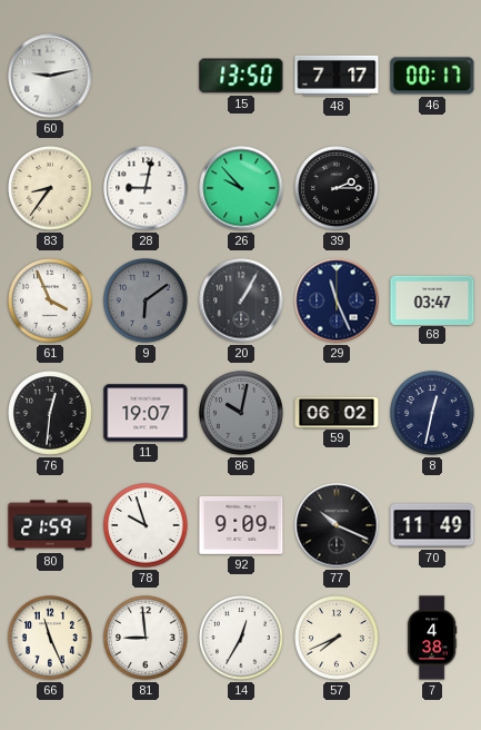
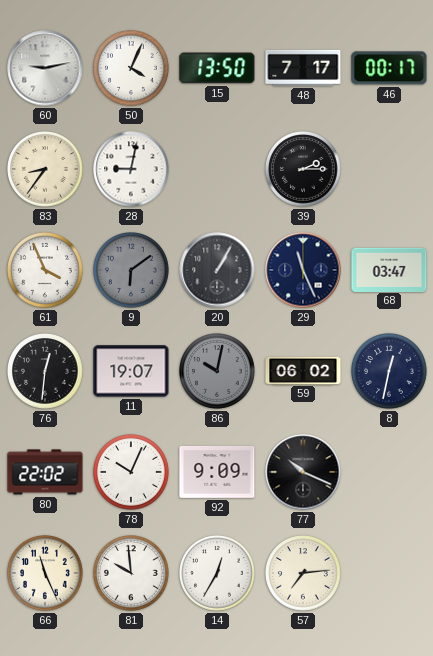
50: none -> 4:04 (132, 69)
26: 9:53 -> none (241, 188)
80: 21:59 -> 22:02 (45, 472)
78: 9:57 -> 10:04 (132, 473)
70: 11:49 -> none (432, 525)
81: 8:59 -> 9:59 (132, 574)
57: 7:41 -> 7:14 (304, 574)
7: 4:38 -> none (432, 638)
